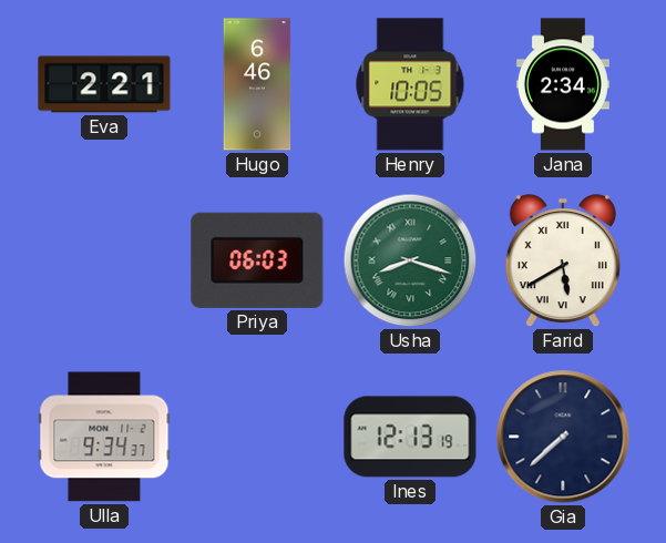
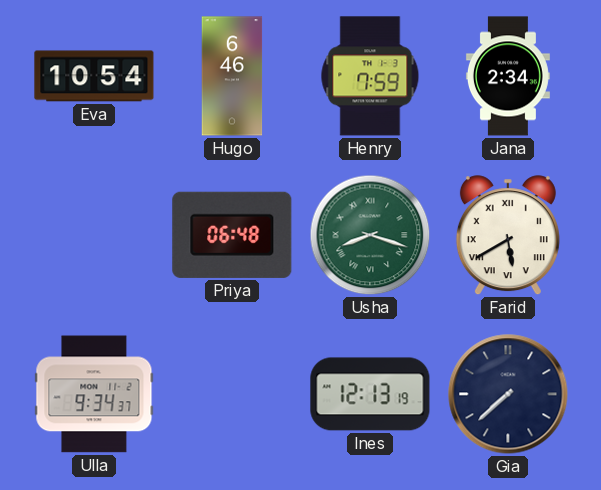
Eva: 2:21 -> 10:54 (94, 76)
Henry: 10:05 -> 7:59 (370, 76)
Priya: 06:03 -> 06:48 (232, 235)
